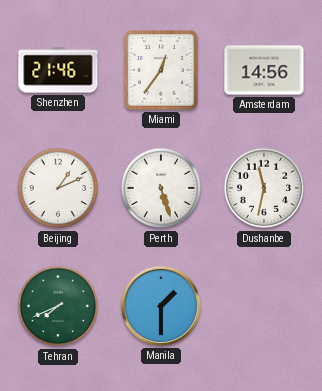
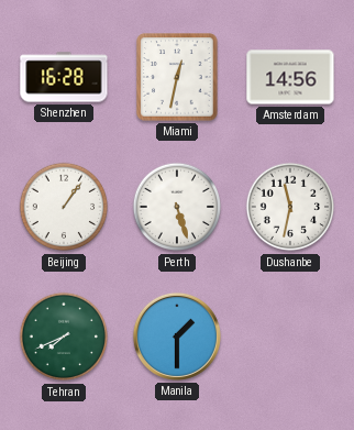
Shenzhen: 21:46 -> 16:28 (64, 77)
Miami: 12:36 -> 12:32 (177, 77)
Beijing: 1:11 -> 1:06 (64, 207)
